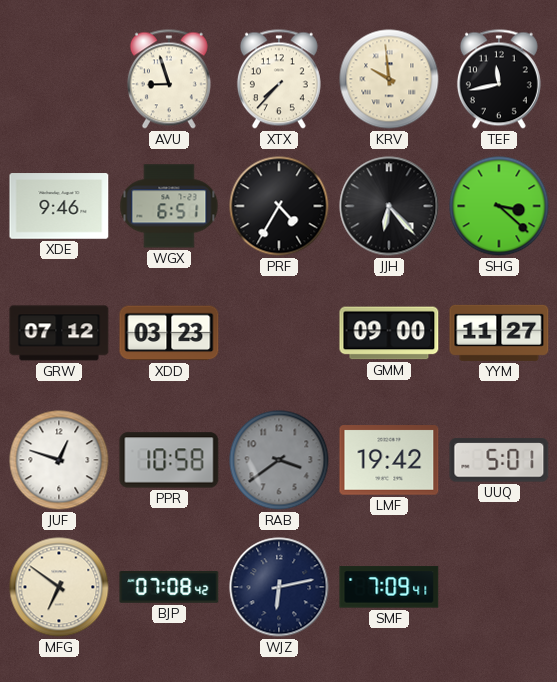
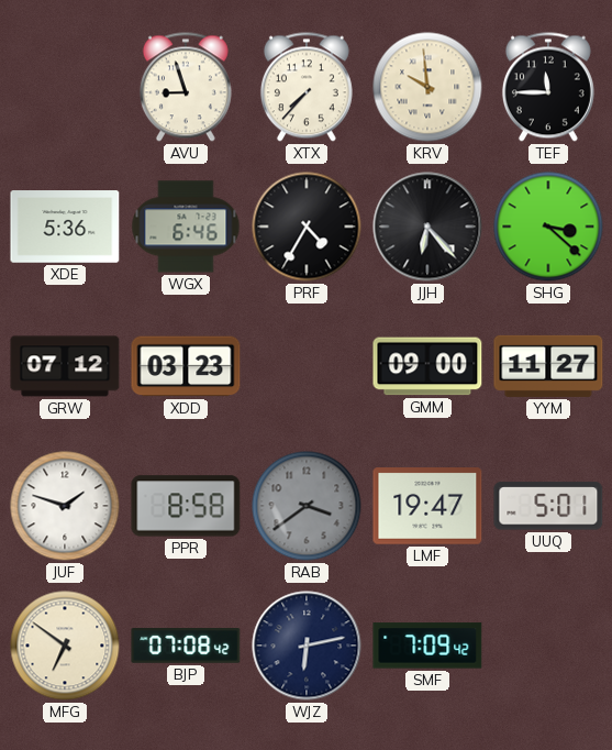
TEF: 11:43 -> 11:45 (548, 87)
XDE: 9:46 -> 5:36 (65, 227)
WGX: 6:51 -> 6:46 (186, 227)
JUF: 12:48 -> 1:48 (65, 506)
PPR: 10:58 -> 8:58 (186, 506)
LMF: 19:42 -> 19:47 (427, 506)
SMF: 7:09:41 -> 7:09:42 (427, 646)
